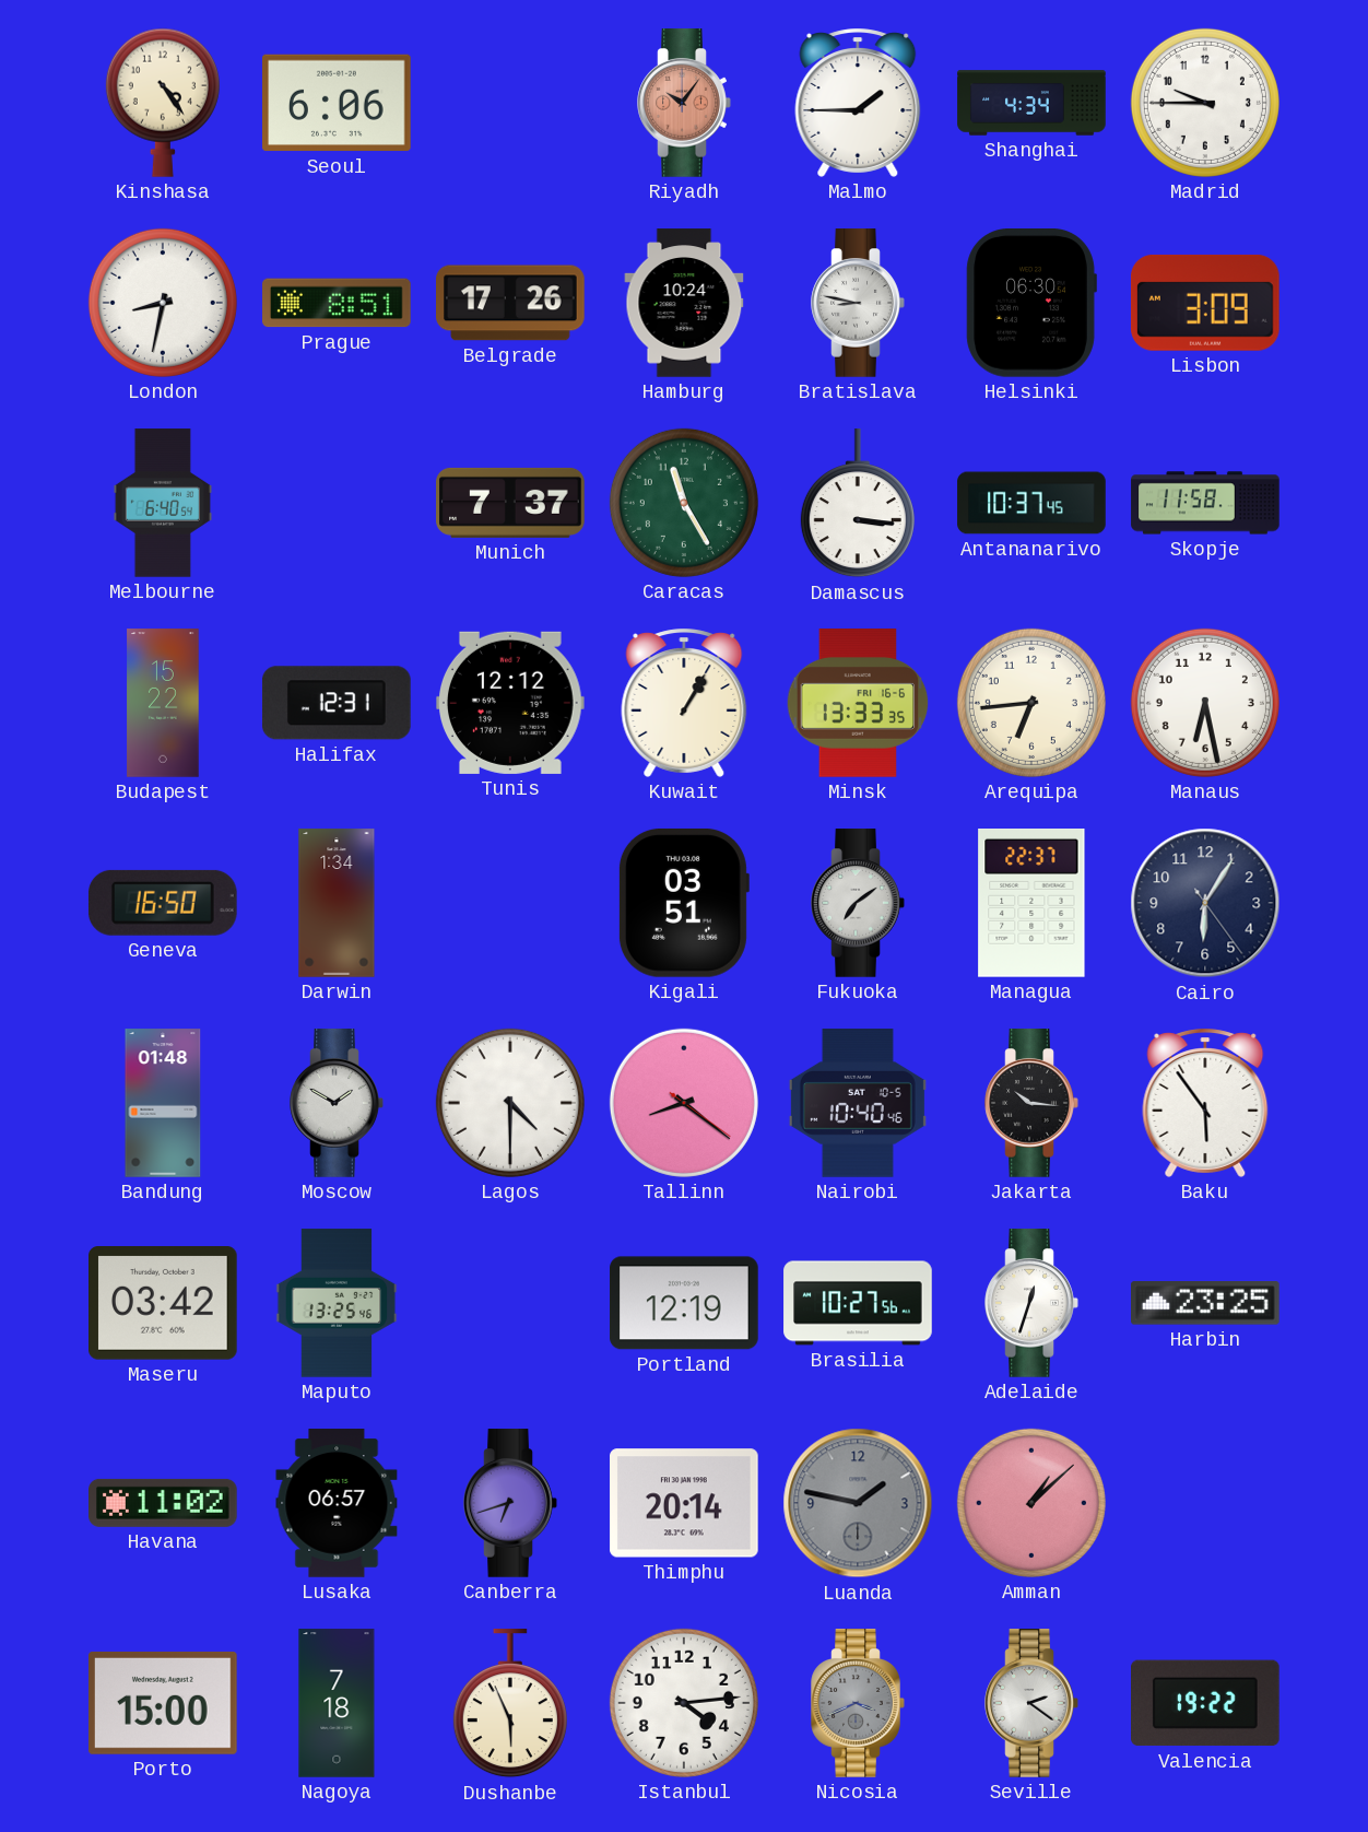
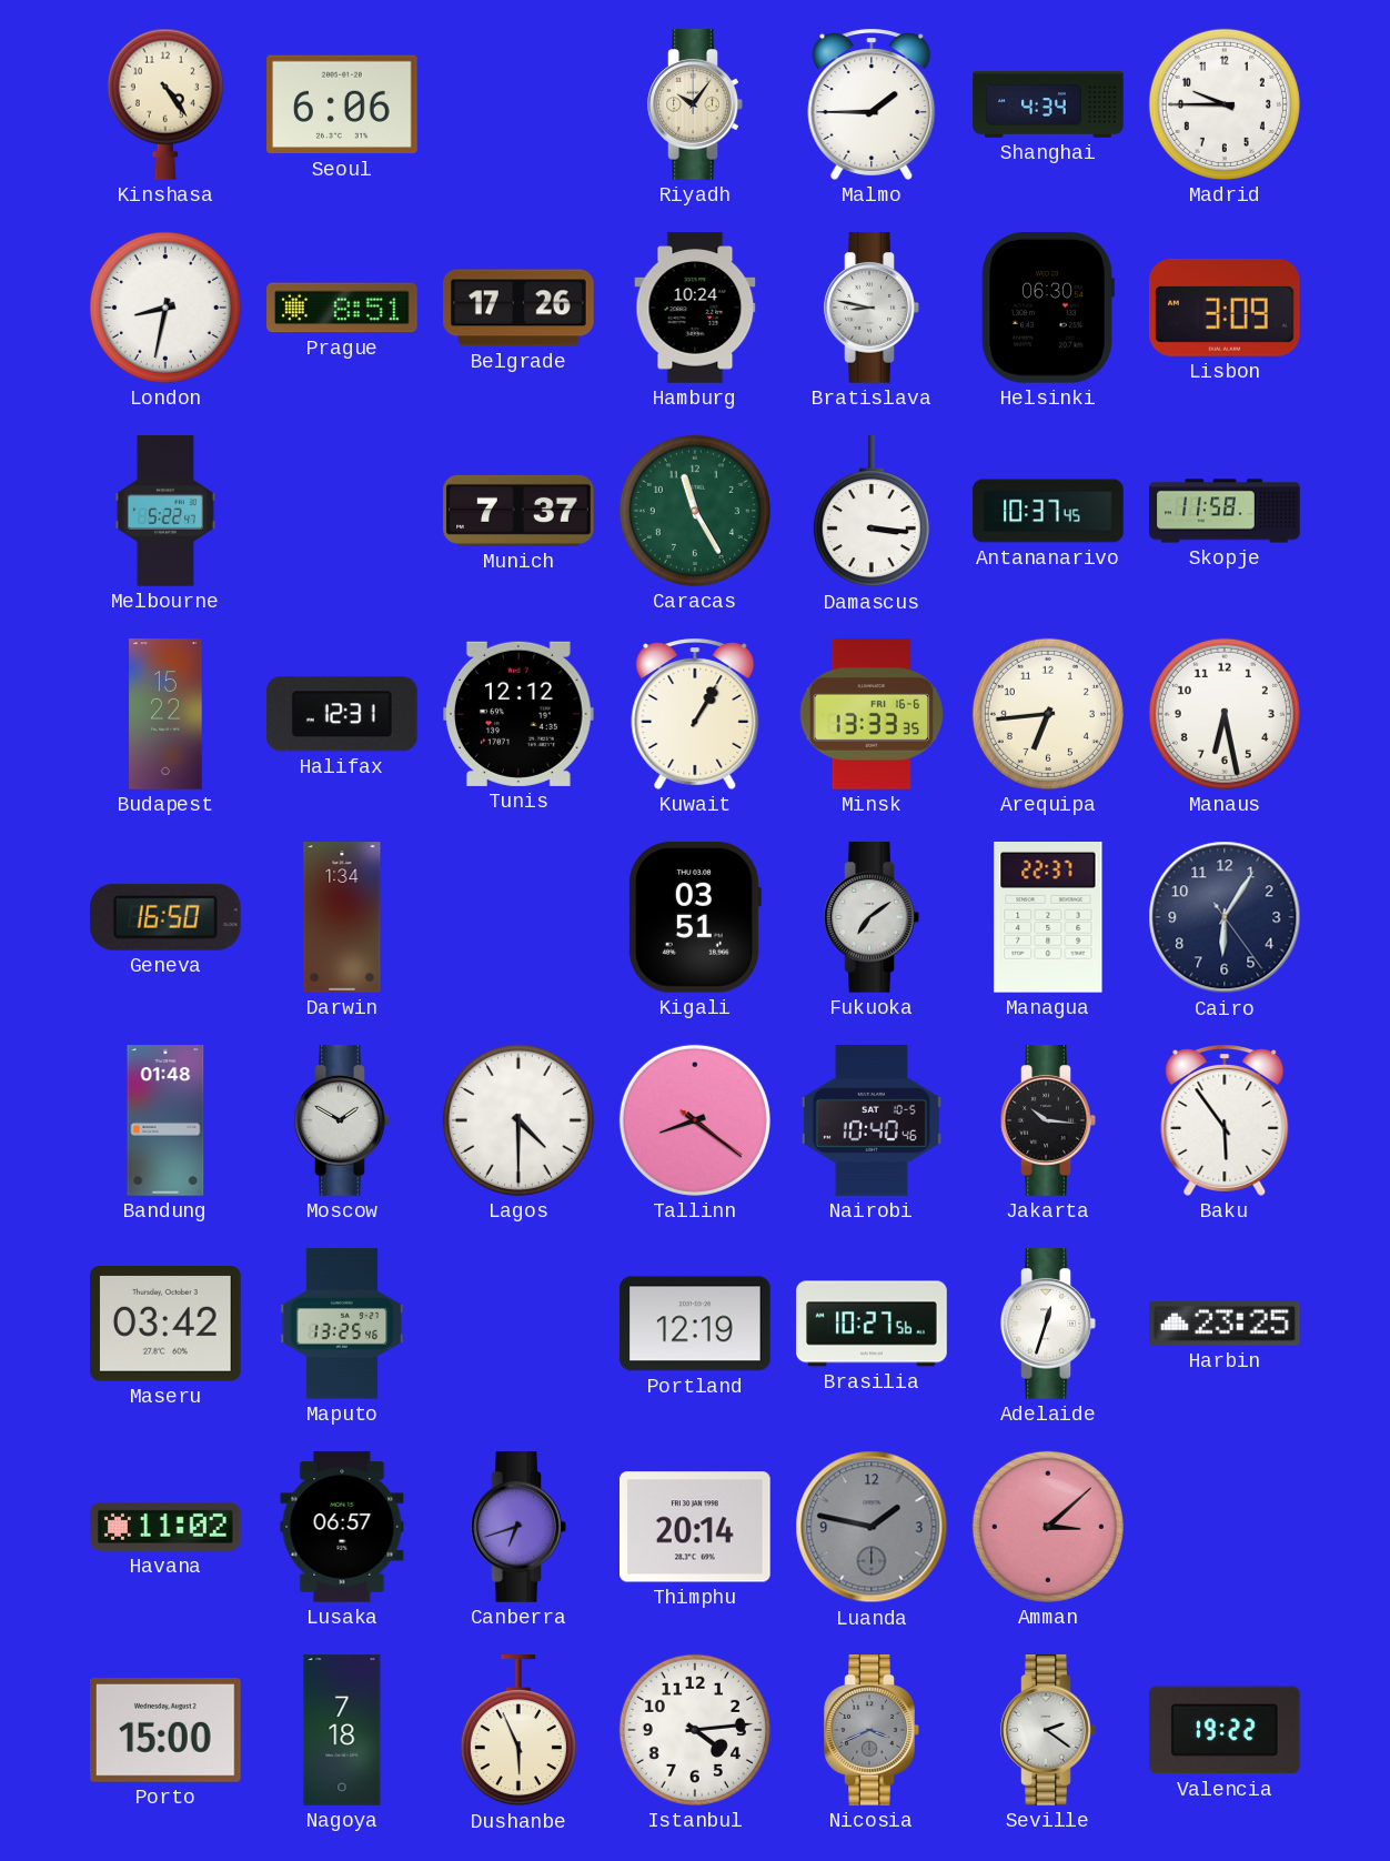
Riyadh dial: salmon -> cream (695, 104)
Melbourne: 6:40 -> 5:22 (165, 511)
Amman: 1:08 -> 3:08 (1048, 1527)
